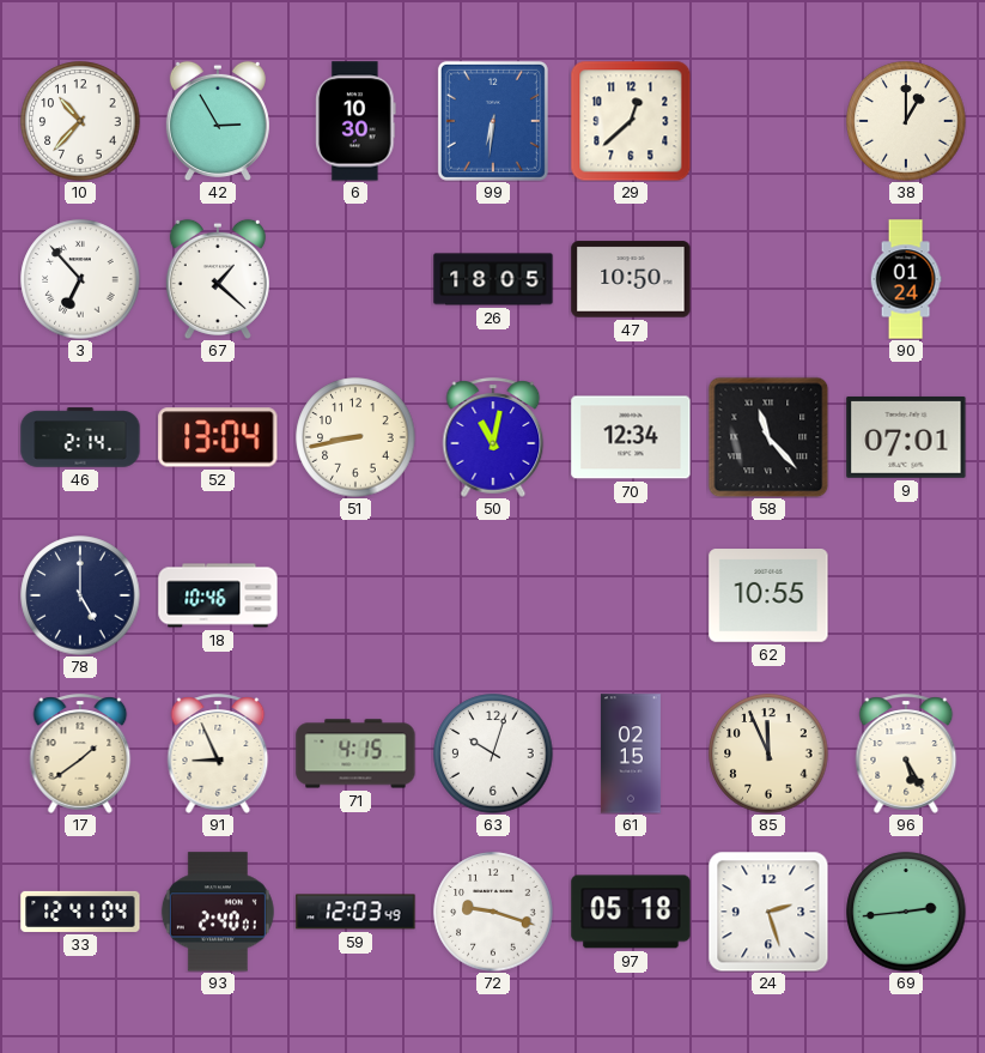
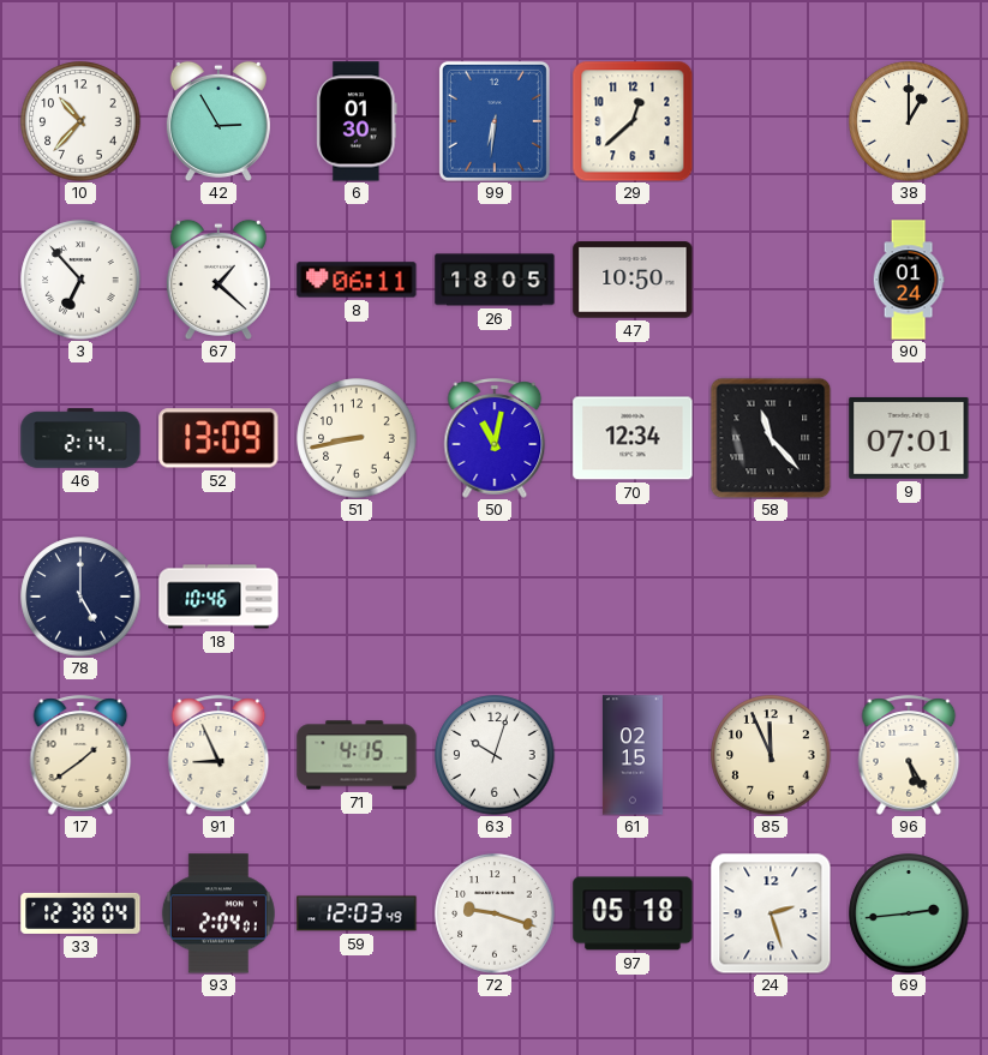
6: 10:30 -> 01:30 (357, 121)
8: none -> 06:11 (357, 280)
52: 13:04 -> 13:09 (218, 438)
62: 10:55 -> none (768, 595)
33: 12:41 -> 12:38 (80, 913)
93: 2:40 -> 2:04 (218, 913)
